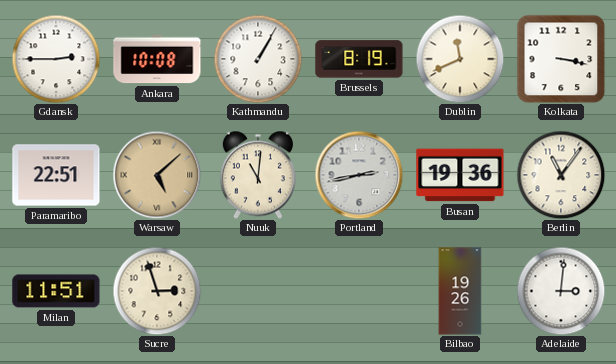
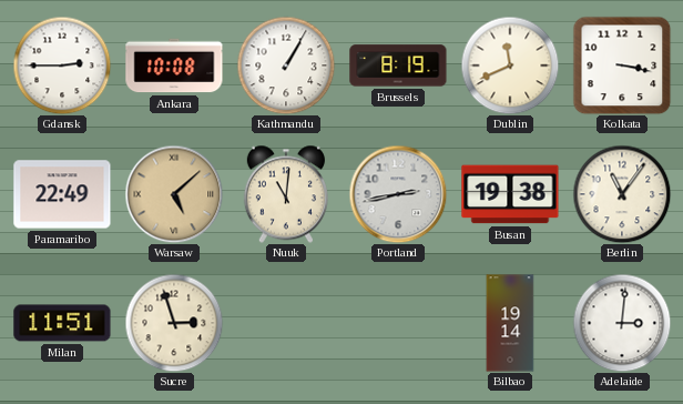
Paramaribo: 22:51 -> 22:49 (62, 194)
Busan: 19:36 -> 19:38 (510, 194)
Bilbao: 19:26 -> 19:14 (510, 323)
